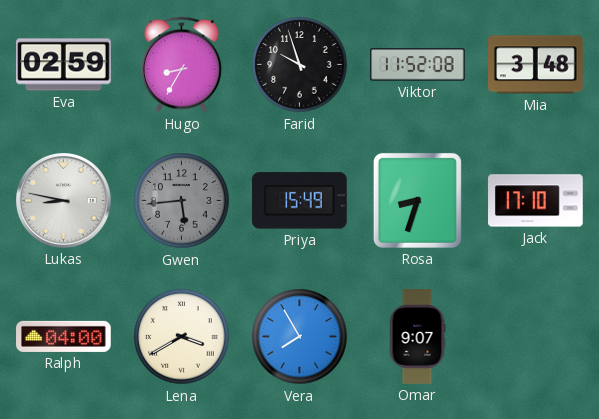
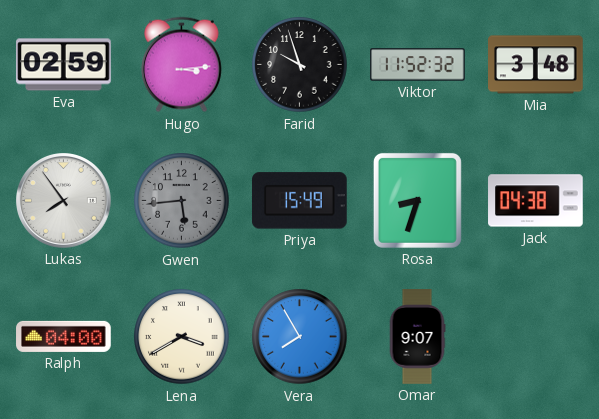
Hugo: 8:35 -> 3:14 (182, 65)
Viktor: 11:52:08 -> 11:52:32 (418, 65)
Lukas: 8:47 -> 7:54 (64, 201)
Jack: 17:10 -> 04:38 (536, 201)
